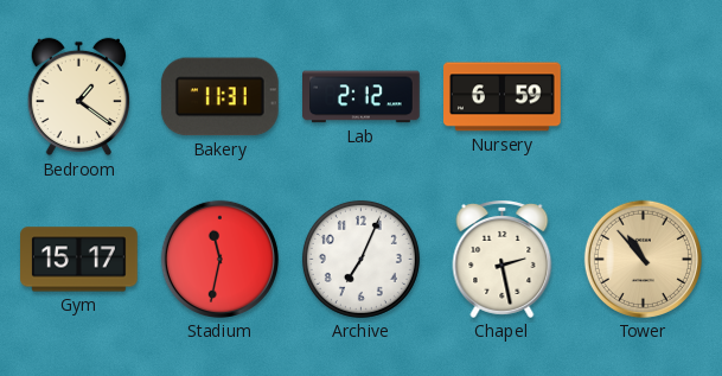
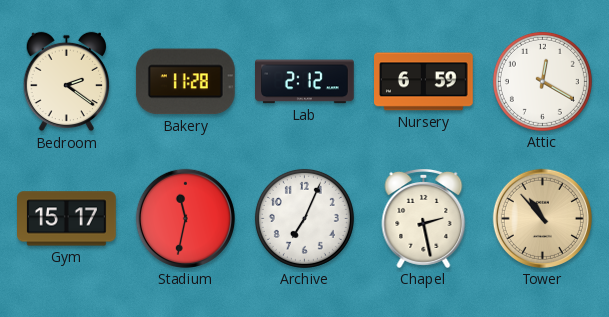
Bedroom: 1:21 -> 2:21 (66, 82)
Bakery: 11:31 -> 11:28 (185, 82)
Attic: none -> 12:20 (542, 81)
